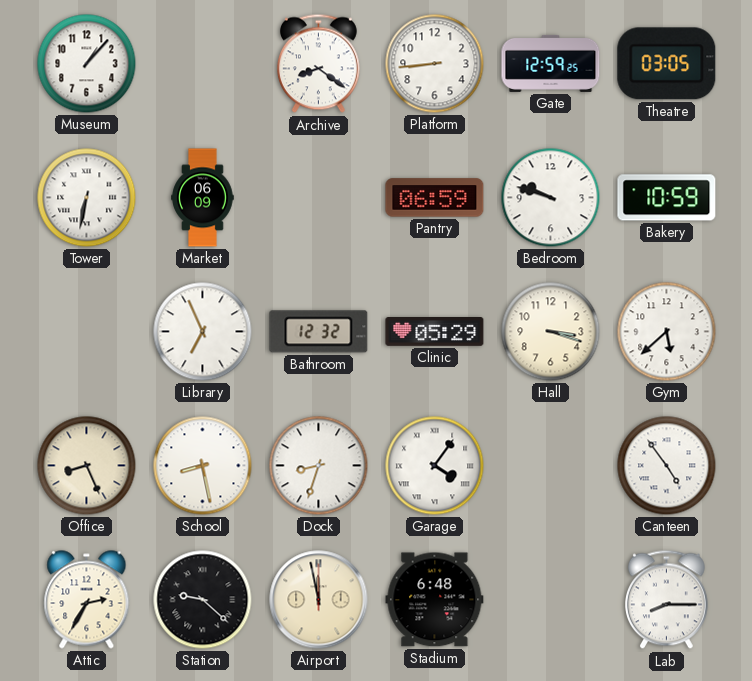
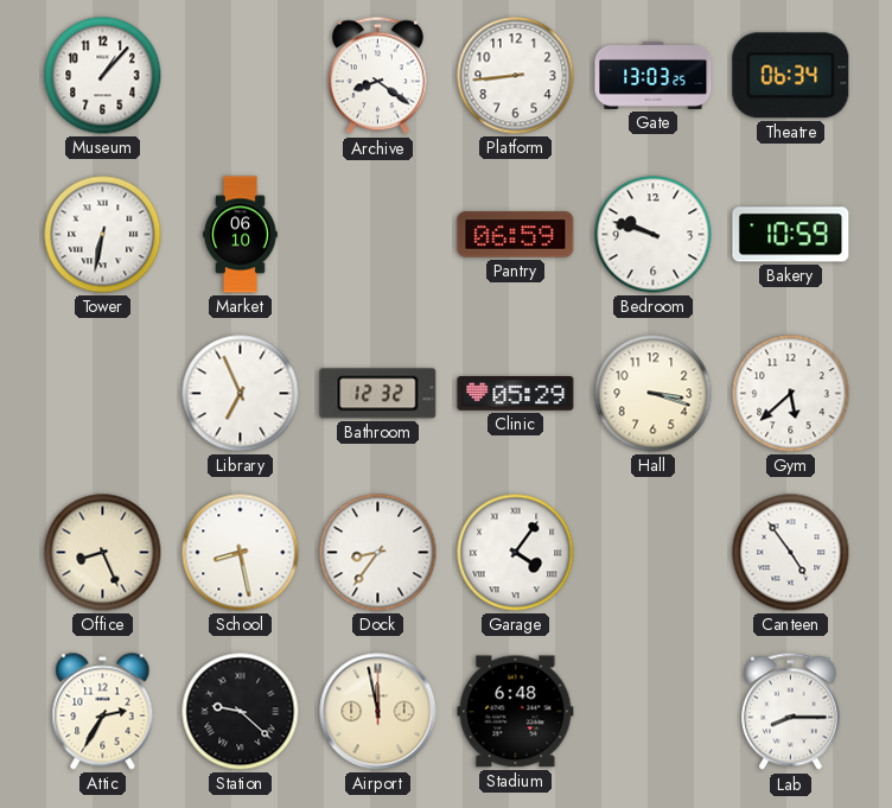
Gate: 12:59 -> 13:03 (654, 75)
Theatre: 03:05 -> 06:34 (791, 76)
Market: 06:09 -> 06:10 (241, 235)
Dock: 8:33 -> 8:36 (378, 553)
